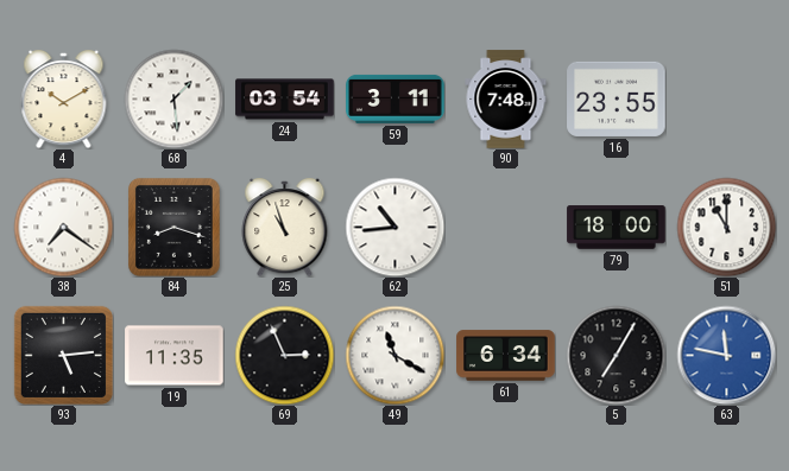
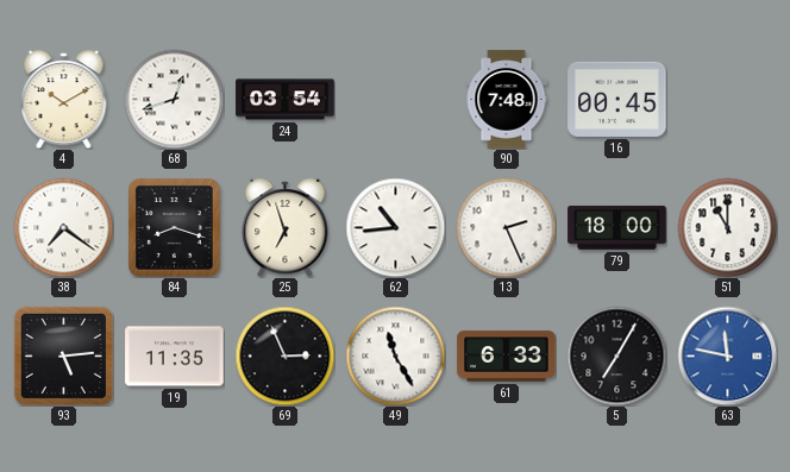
68: 1:29 -> 12:42 (174, 99)
59: 3:11 -> none (396, 98)
16: 23:55 -> 00:45 (617, 99)
25: 10:57 -> 6:57 (286, 228)
13: none -> 2:26 (506, 227)
49: 11:20 -> 11:25 (395, 355)
61: 6:34 -> 6:33 (507, 357)
